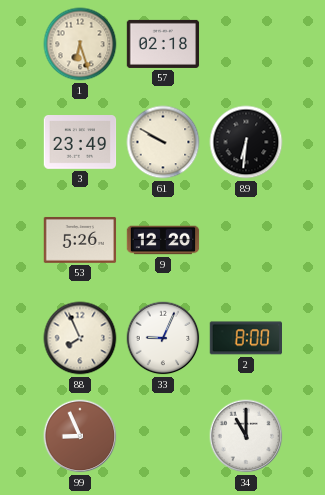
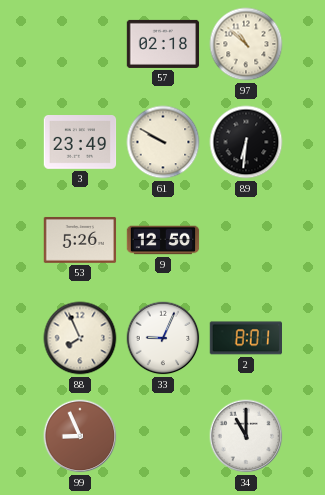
1: 6:27 -> none (80, 44)
97: none -> 10:52 (246, 44)
9: 12:20 -> 12:50 (163, 240)
2: 8:00 -> 8:01 (245, 338)
